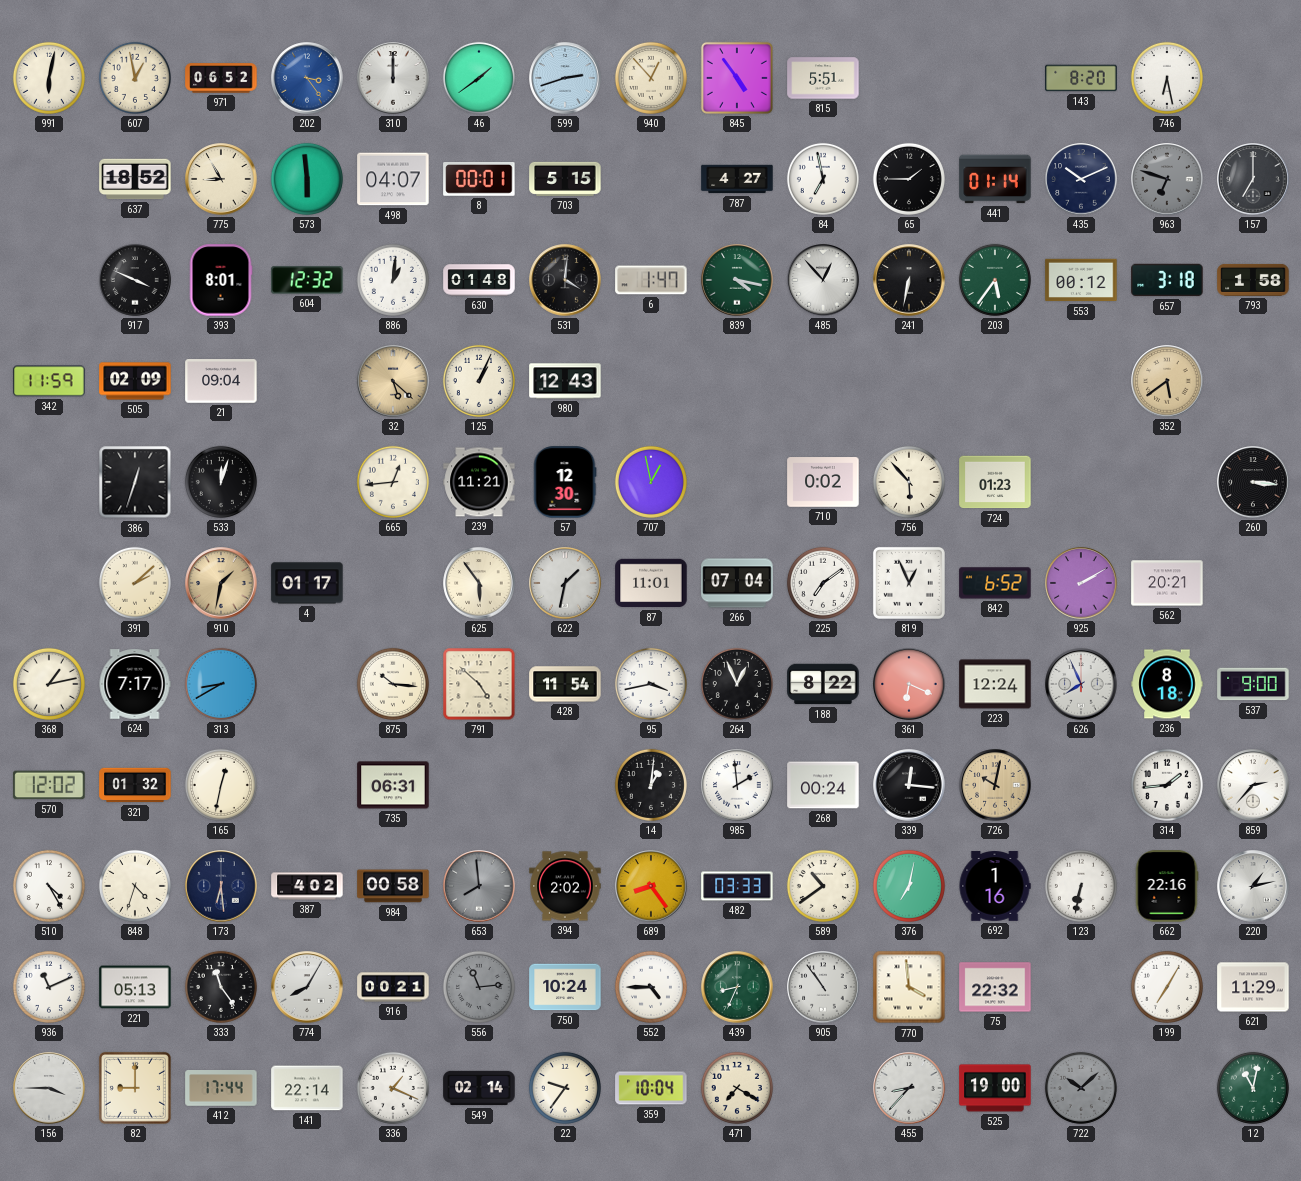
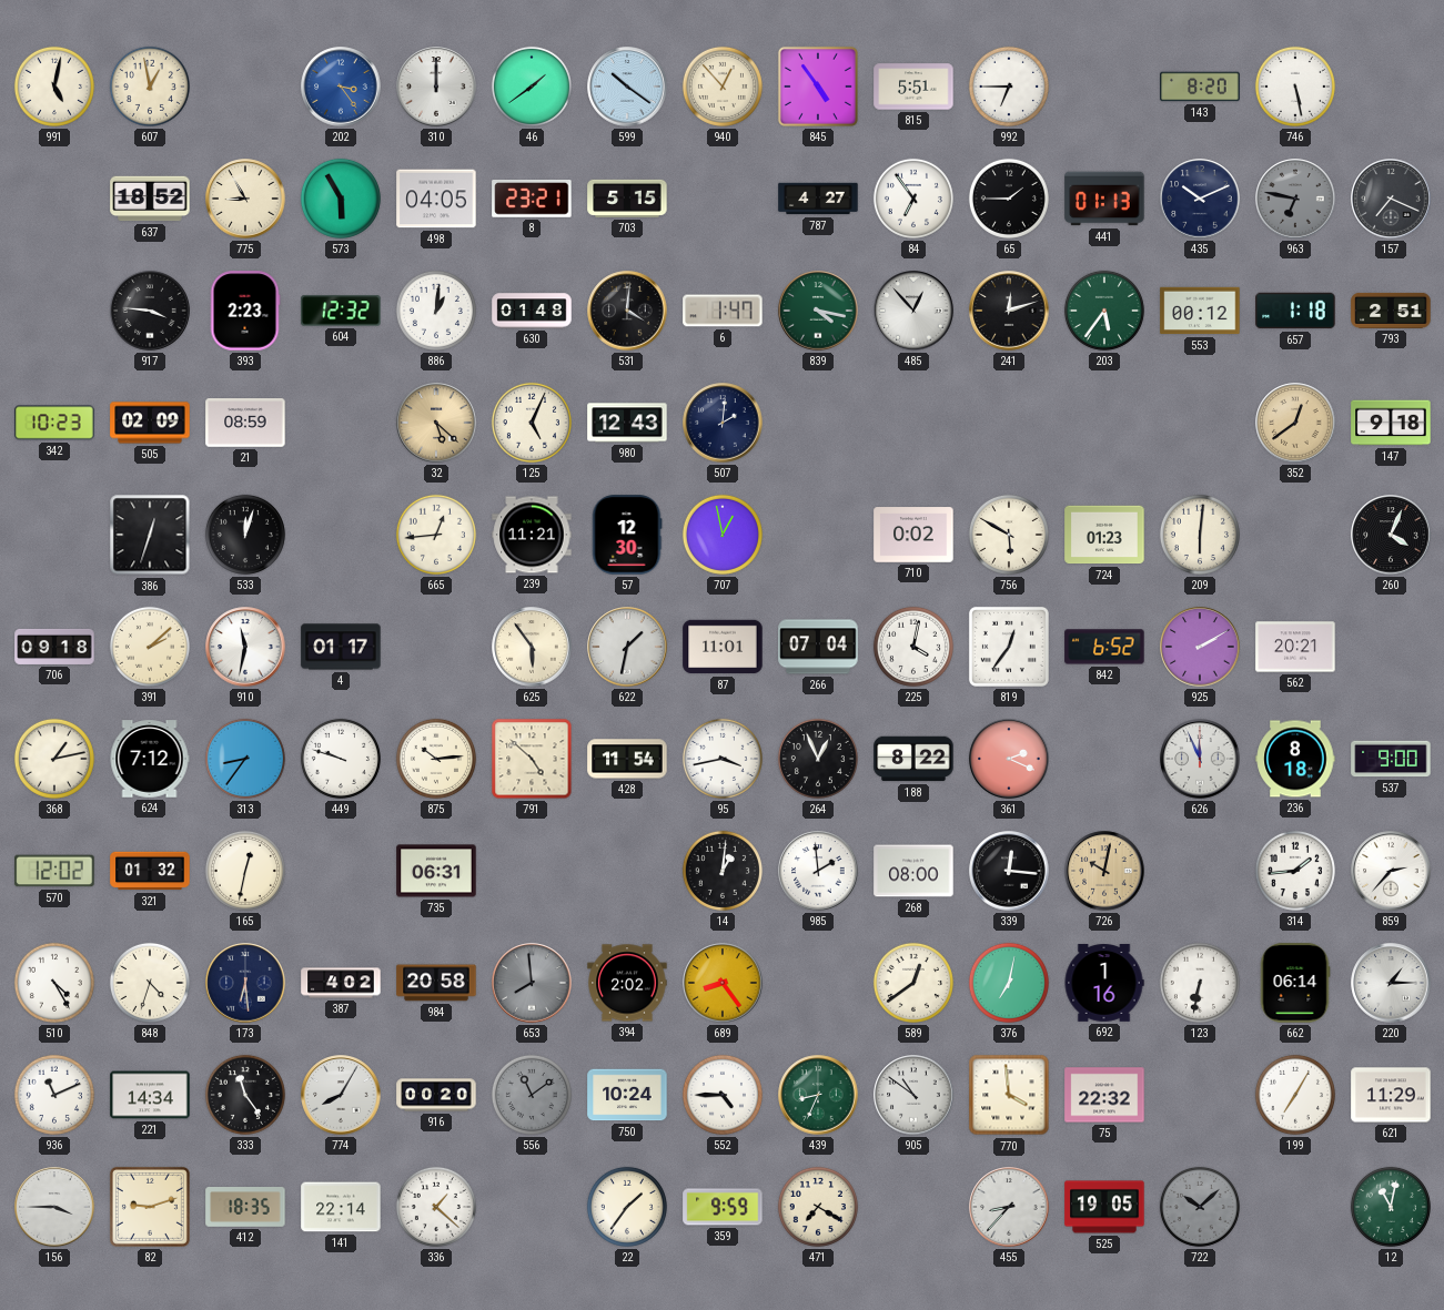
991: 6:02 -> 5:02 (54, 87)
971: 06:52 -> none (221, 78)
599: 2:42 -> 10:21 (627, 87)
992: none -> 6:45 (1009, 87)
746: 6:28 -> 5:28 (1295, 87)
573: 5:59 -> 5:55 (341, 199)
498: 04:07 -> 04:05 (436, 199)
8: 00:01 -> 23:21 (532, 200)
84: 6:58 -> 6:54 (913, 199)
441: 01:14 -> 01:13 (1104, 199)
963: 6:48 -> 6:47 (1295, 199)
157: 7:00 -> 7:19 (1391, 199)
917: 3:49 -> 3:46 (150, 311)
393: 8:01 -> 2:23 (245, 311)
241: 6:32 -> 12:12 (1009, 311)
657: 3:18 -> 1:18 (1295, 311)
793: 1:58 -> 2:51 (1391, 311)
342: 11:59 -> 10:23 (54, 423)
21: 09:04 -> 08:59 (245, 423)
125: 1:04 -> 5:04 (532, 423)
507: none -> 2:01 (723, 423)
352: 5:39 -> 12:39 (1295, 423)
147: none -> 9:18 (1391, 423)
756: 5:53 -> 5:50 (1009, 535)
209: none -> 6:01 (1200, 535)
260: 3:16 -> 4:04 (1391, 535)
706: none -> 09:18 (54, 647)
910: 1:32 -> 11:32 (245, 647)
910 dial: champagne -> white (245, 647)
225: 7:09 -> 4:02 (913, 647)
819: 12:56 -> 12:36 (1009, 647)
624: 7:17 -> 7:12 (150, 759)
313: 8:40 -> 8:36 (245, 759)
449: none -> 9:48 (341, 759)
875: 10:16 -> 10:14 (436, 759)
361: 6:19 -> 2:19 (1009, 759)
223: 12:24 -> none (995, 684)
626: 7:56 -> 11:56 (1200, 759)
268: 00:24 -> 08:00 (913, 871)
984: 00:58 -> 20:58 (436, 983)
482: 03:33 -> none (737, 886)
589: 10:39 -> 12:39 (913, 983)
662: 22:16 -> 06:14 (1295, 983)
220: 1:13 -> 1:15 (1391, 983)
221: 05:13 -> 14:34 (150, 1095)
916: 00:21 -> 00:20 (436, 1095)
556: 11:14 -> 11:09 (532, 1095)
905: 10:54 -> 10:51 (913, 1095)
82: 9:00 -> 9:12 (150, 1207)
412: 17:44 -> 18:35 (245, 1207)
336: 1:19 -> 1:22 (436, 1207)
549: 02:14 -> none (479, 1088)
22: 9:36 -> 1:36 (627, 1207)
359: 10:04 -> 9:59 (723, 1207)
525: 19:00 -> 19:05 (1104, 1207)
